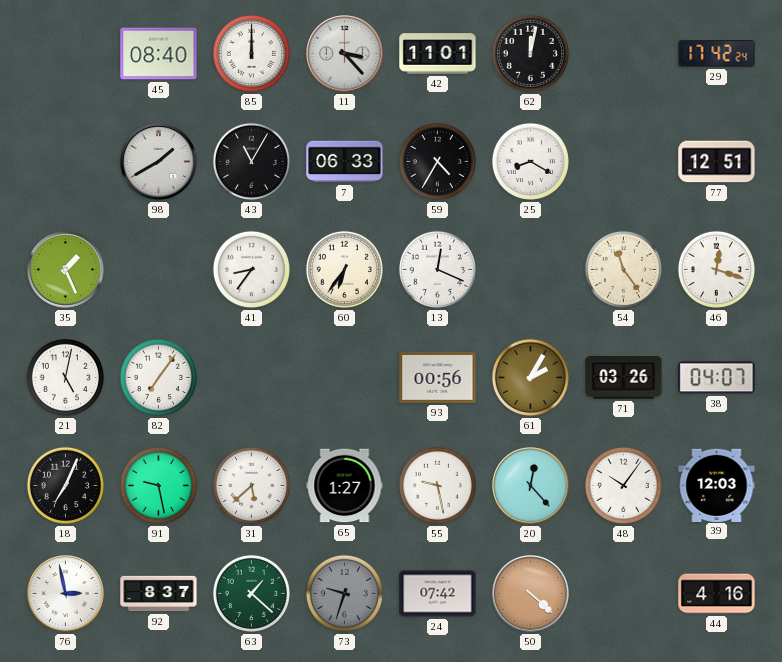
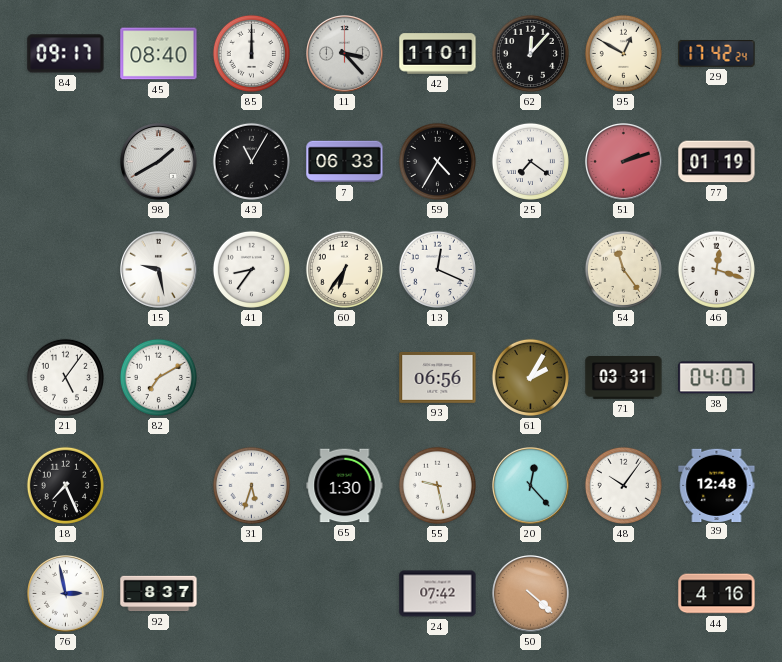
84: none -> 09:17 (66, 54)
62: 12:02 -> 12:07 (530, 53)
95: none -> 12:50 (623, 53)
25: 8:20 -> 7:21 (530, 161)
51: none -> 2:12 (624, 162)
77: 12:51 -> 01:19 (717, 162)
35: 1:26 -> none (66, 270)
15: none -> 9:28 (159, 270)
21: 5:02 -> 5:06 (65, 377)
82: 7:06 -> 7:10 (158, 377)
93: 00:56 -> 06:56 (438, 377)
71: 03:26 -> 03:31 (624, 378)
18: 7:04 -> 7:26 (65, 485)
91: 9:28 -> none (158, 485)
31: 5:38 -> 5:33 (251, 485)
65: 1:27 -> 1:30 (345, 486)
39: 12:03 -> 12:48 (717, 485)
63: 1:22 -> none (251, 593)
73: 9:33 -> none (344, 593)
